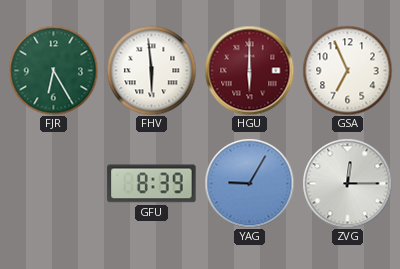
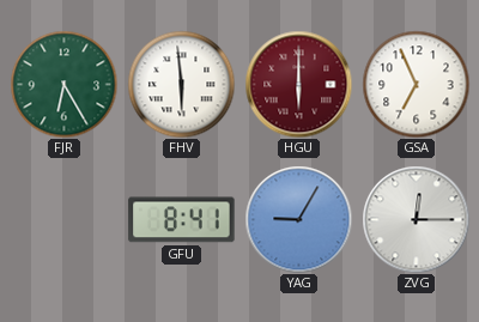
GFU: 8:39 -> 8:41 (182, 220)
